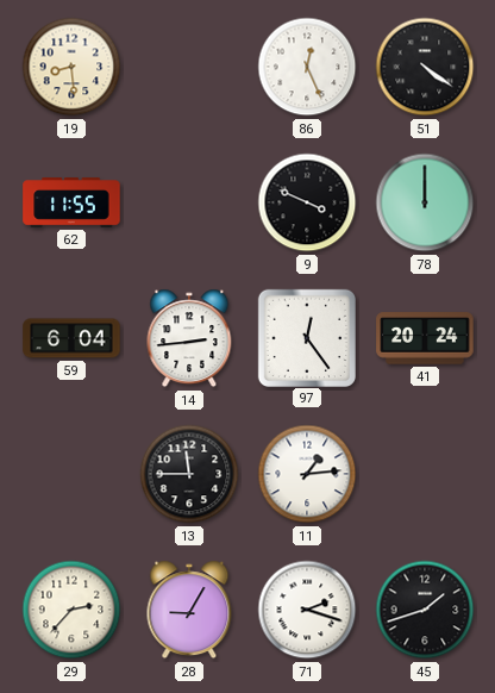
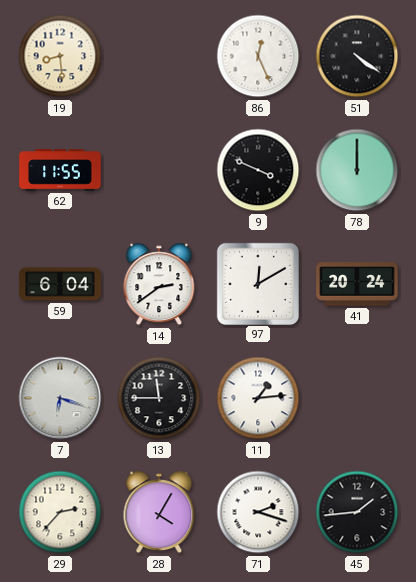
14: 2:44 -> 2:39 (159, 284)
97: 12:24 -> 12:10 (257, 283)
7: none -> 6:18 (60, 398)
28: 9:05 -> 4:05 (159, 512)
45: 1:42 -> 1:44 (357, 512)
